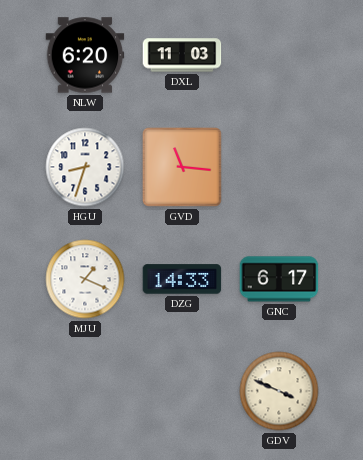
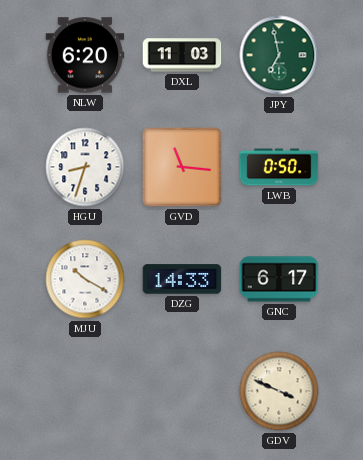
JPY: none -> 6:58 (279, 55)
LWB: none -> 0:50 (279, 167)
MJU: 1:19 -> 10:20 (85, 279)
